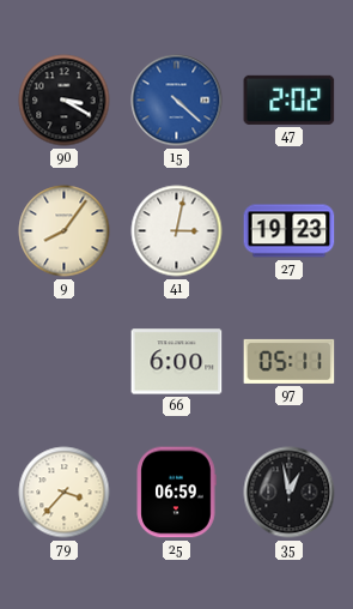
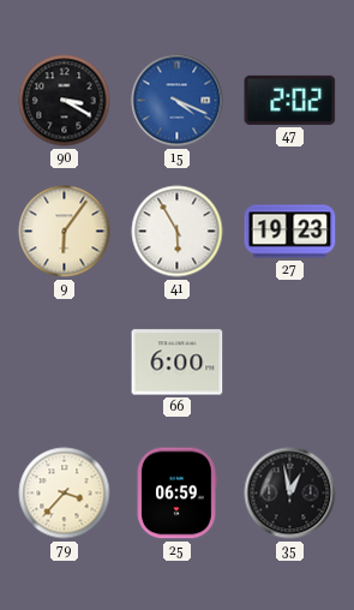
15: 4:22 -> 4:19 (178, 101)
9: 8:06 -> 6:06 (65, 232)
41: 3:02 -> 5:55 (178, 232)
97: 05:11 -> none (290, 361)
